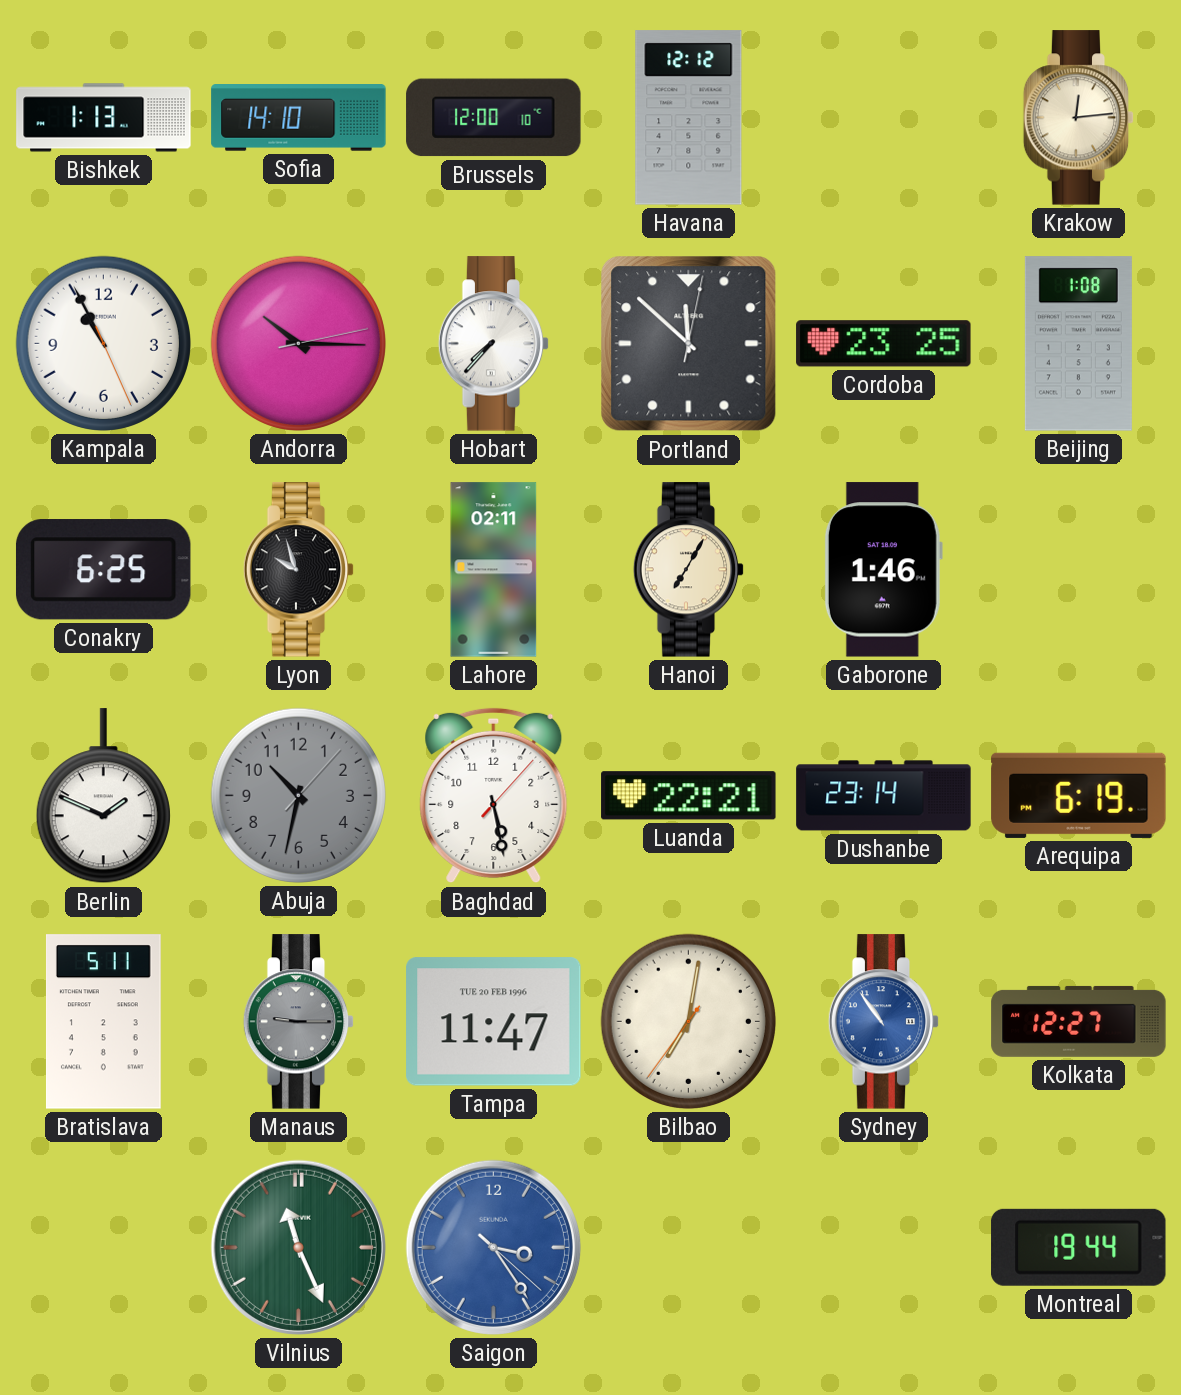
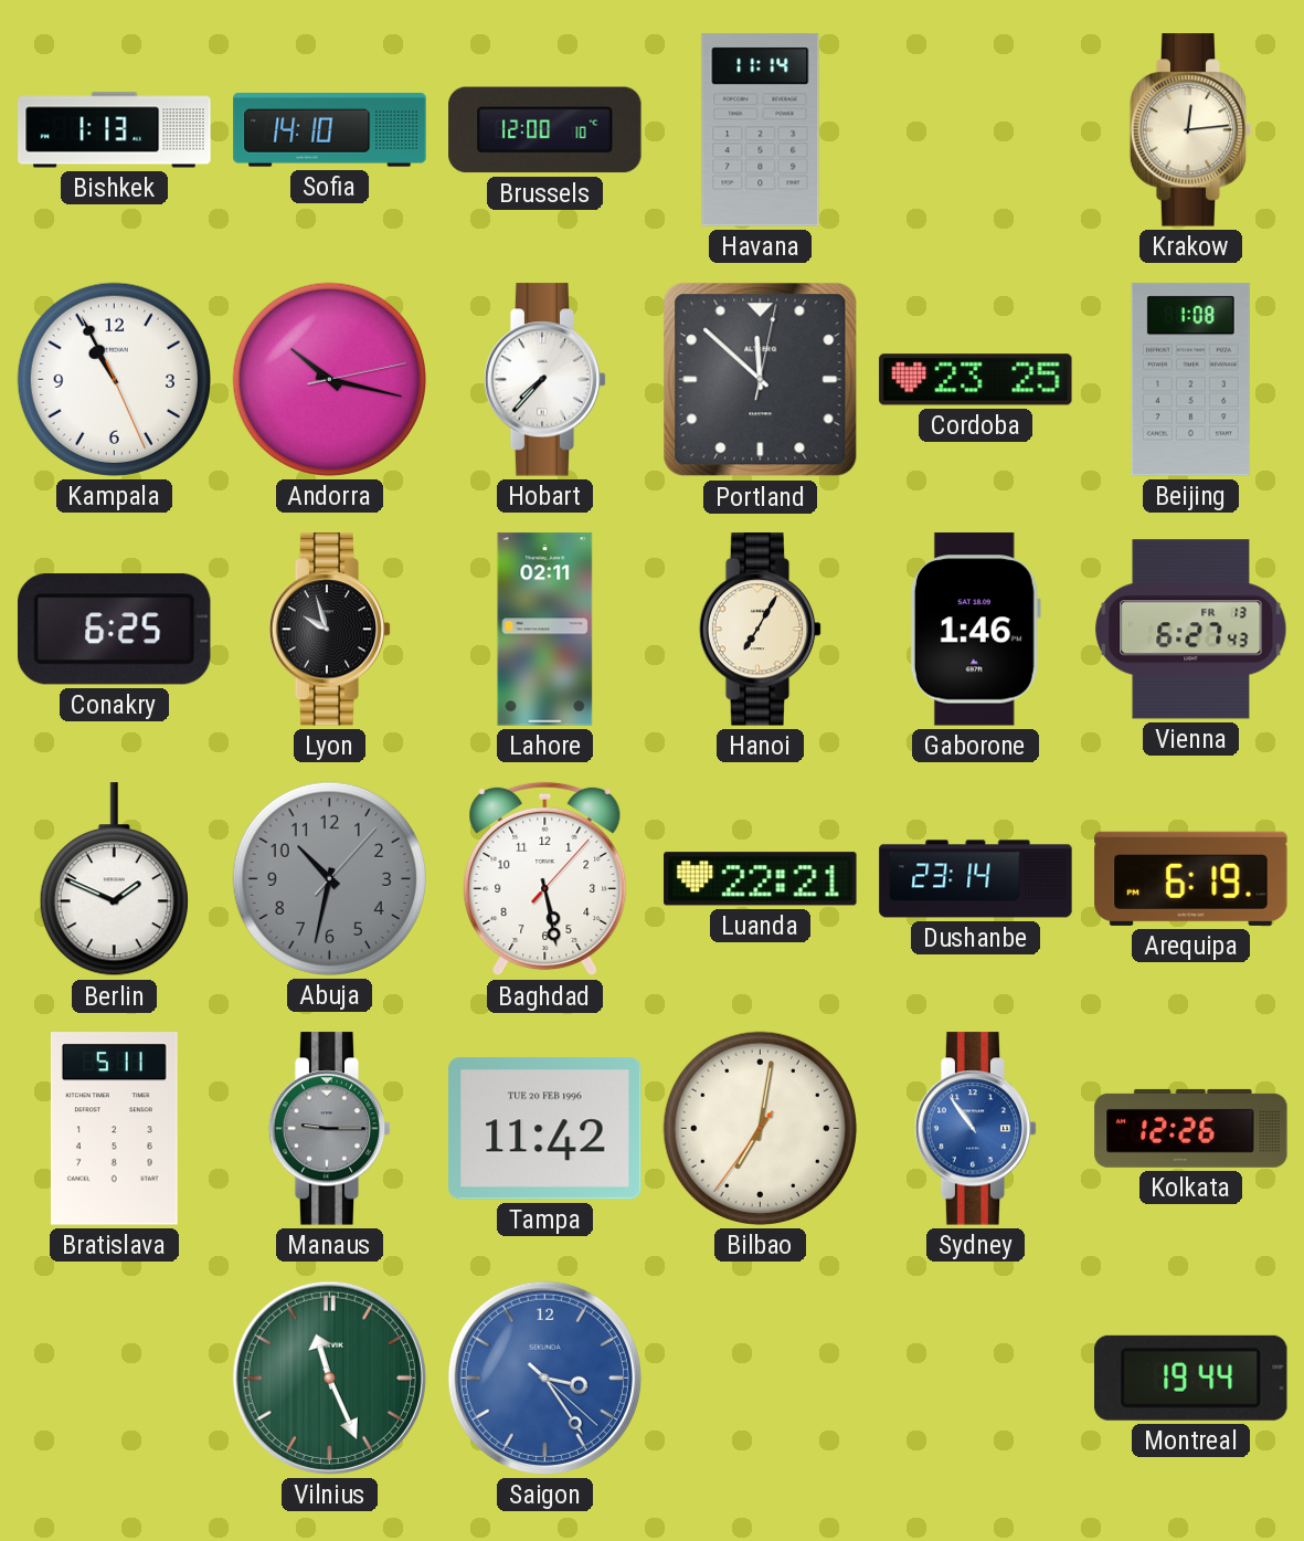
Havana: 12:12 -> 11:14 (761, 130)
Andorra: 10:15 -> 10:17 (329, 379)
Vienna: none -> 6:27 (1191, 630)
Tampa: 11:47 -> 11:42 (545, 1129)
Kolkata: 12:27 -> 12:26 (1191, 1128)
